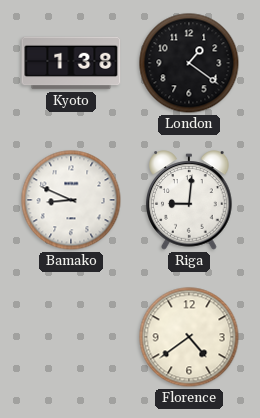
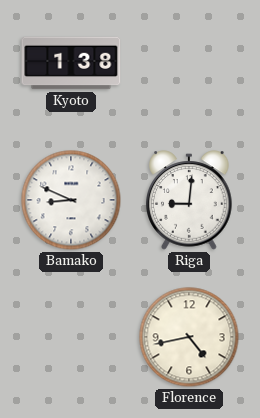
London: 1:21 -> none (189, 63)
Florence: 4:39 -> 4:43 (189, 337)
